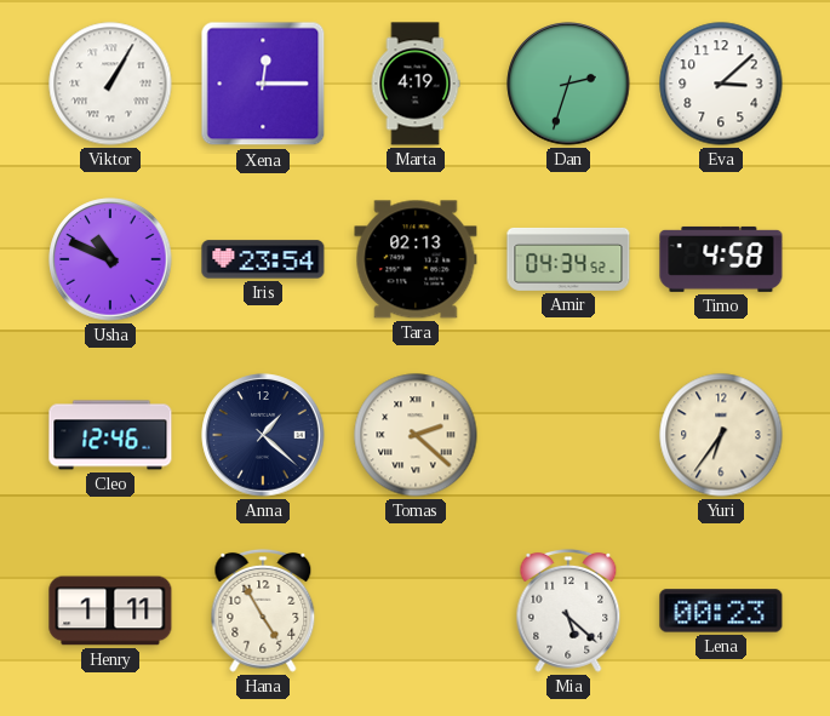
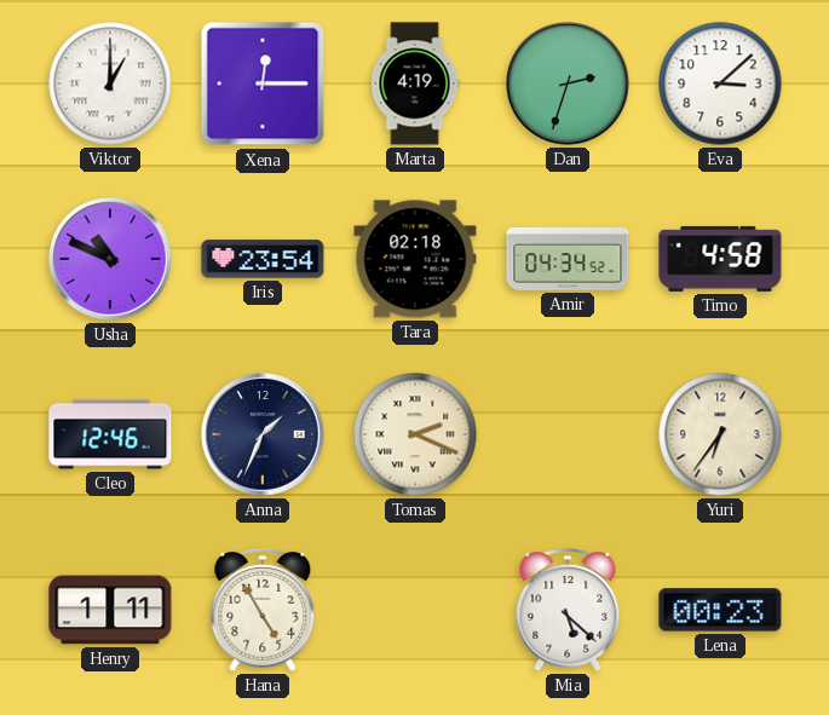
Viktor: 1:05 -> 1:00 (110, 83)
Tara: 02:13 -> 02:18 (415, 259)
Anna: 1:22 -> 1:34 (263, 434)
Tomas: 2:22 -> 2:19 (415, 434)
